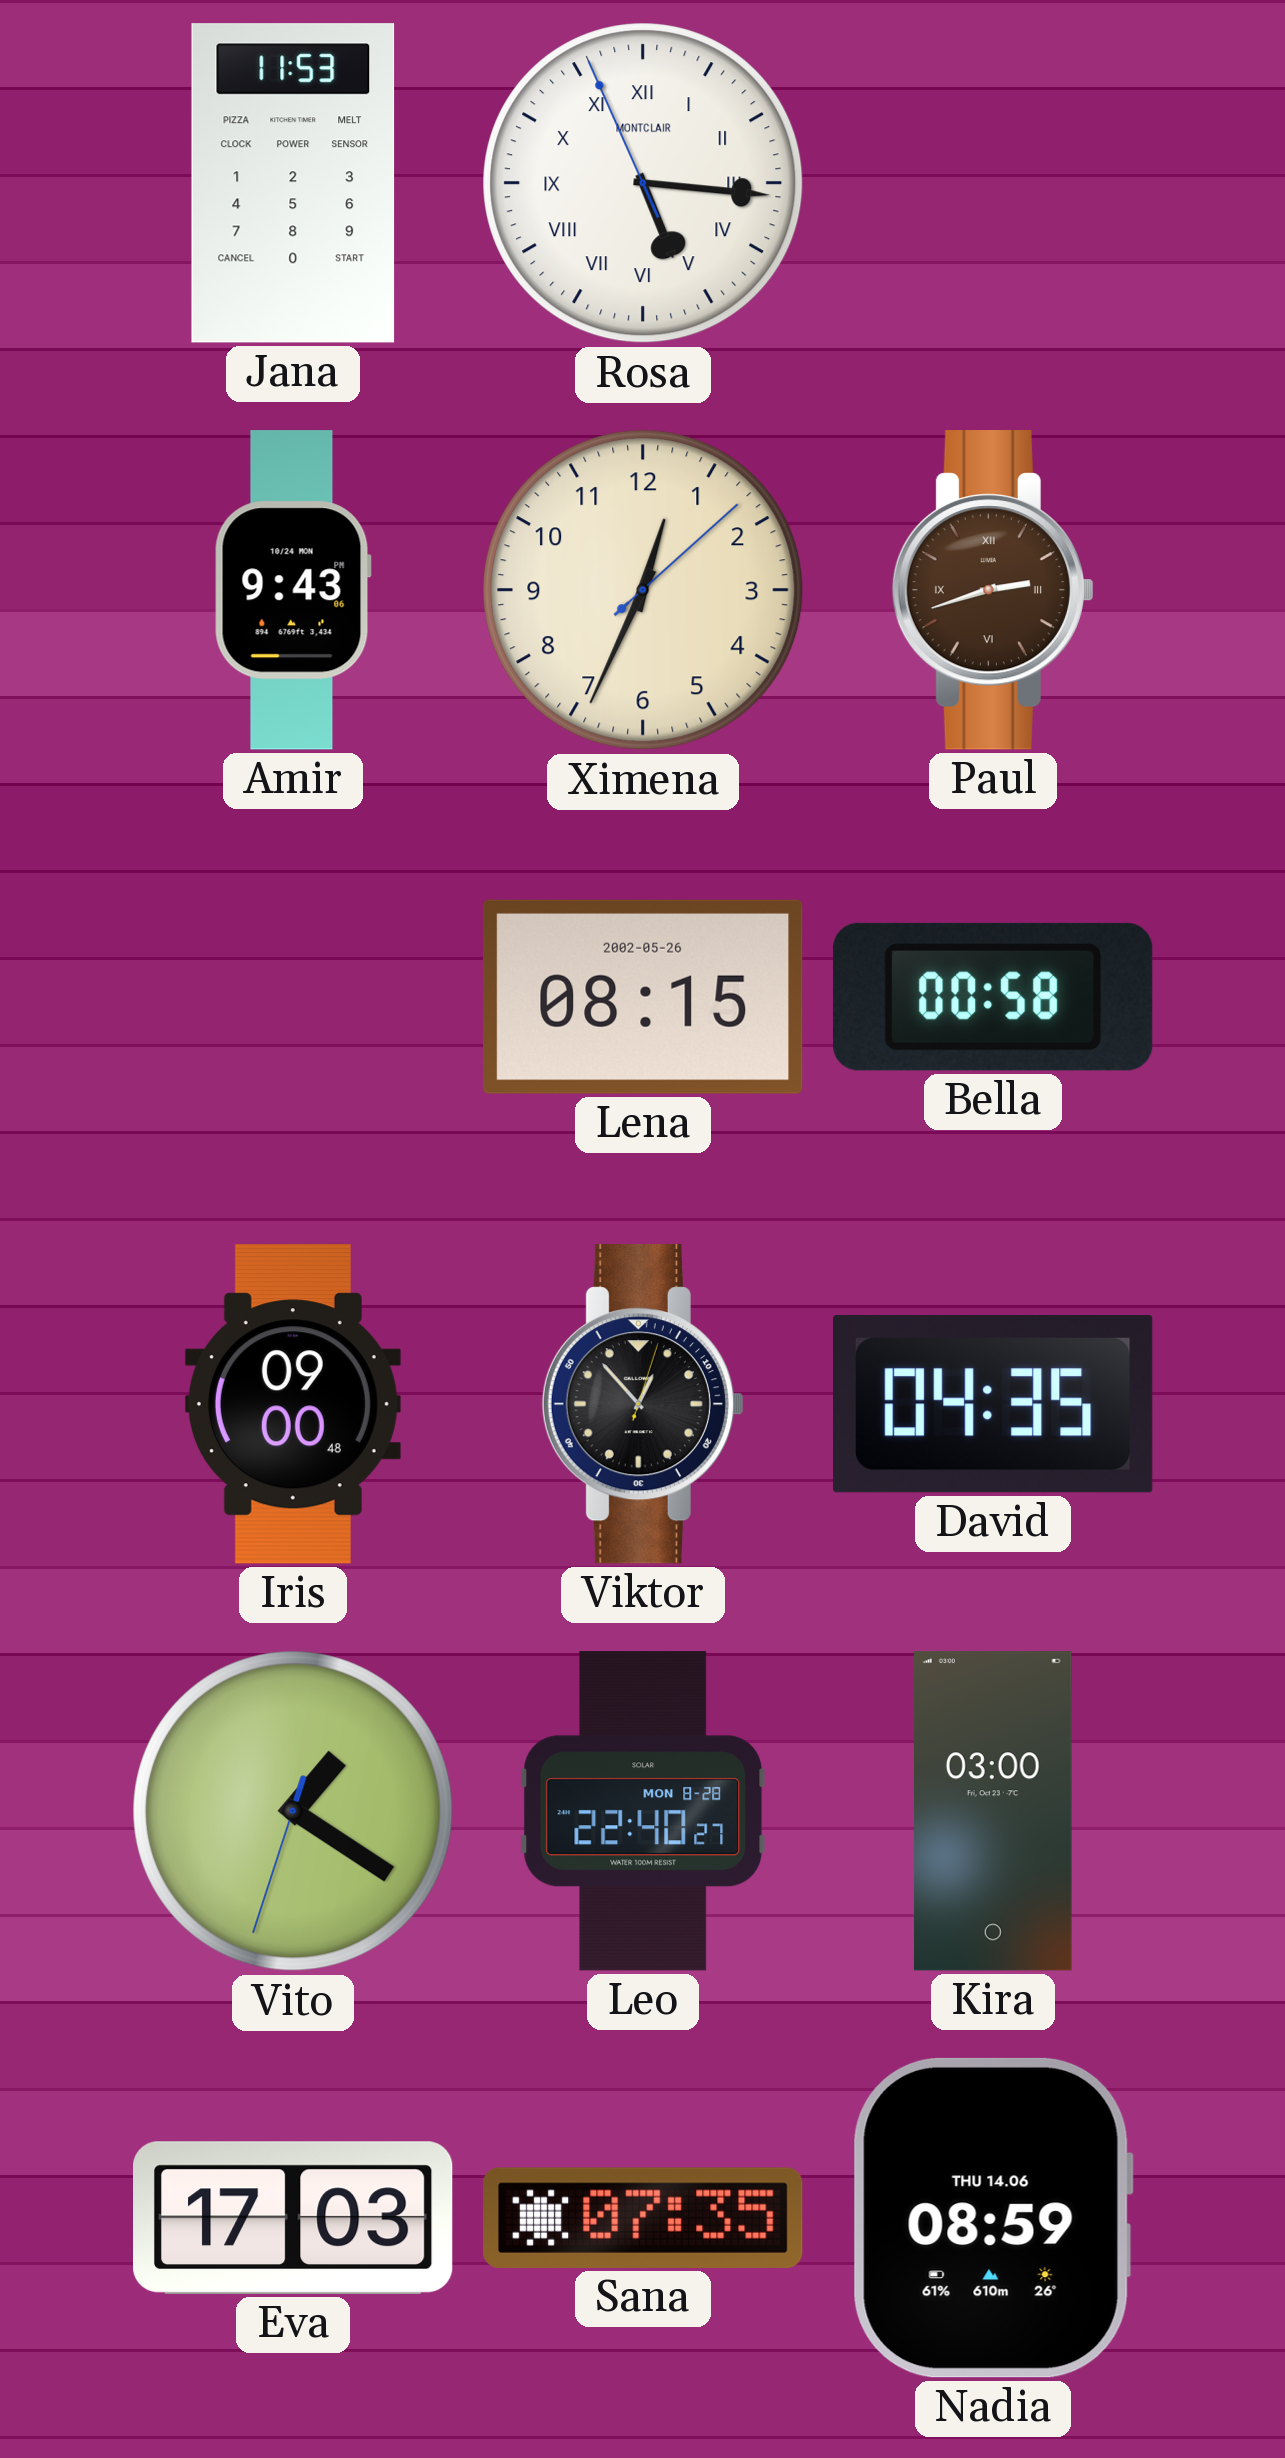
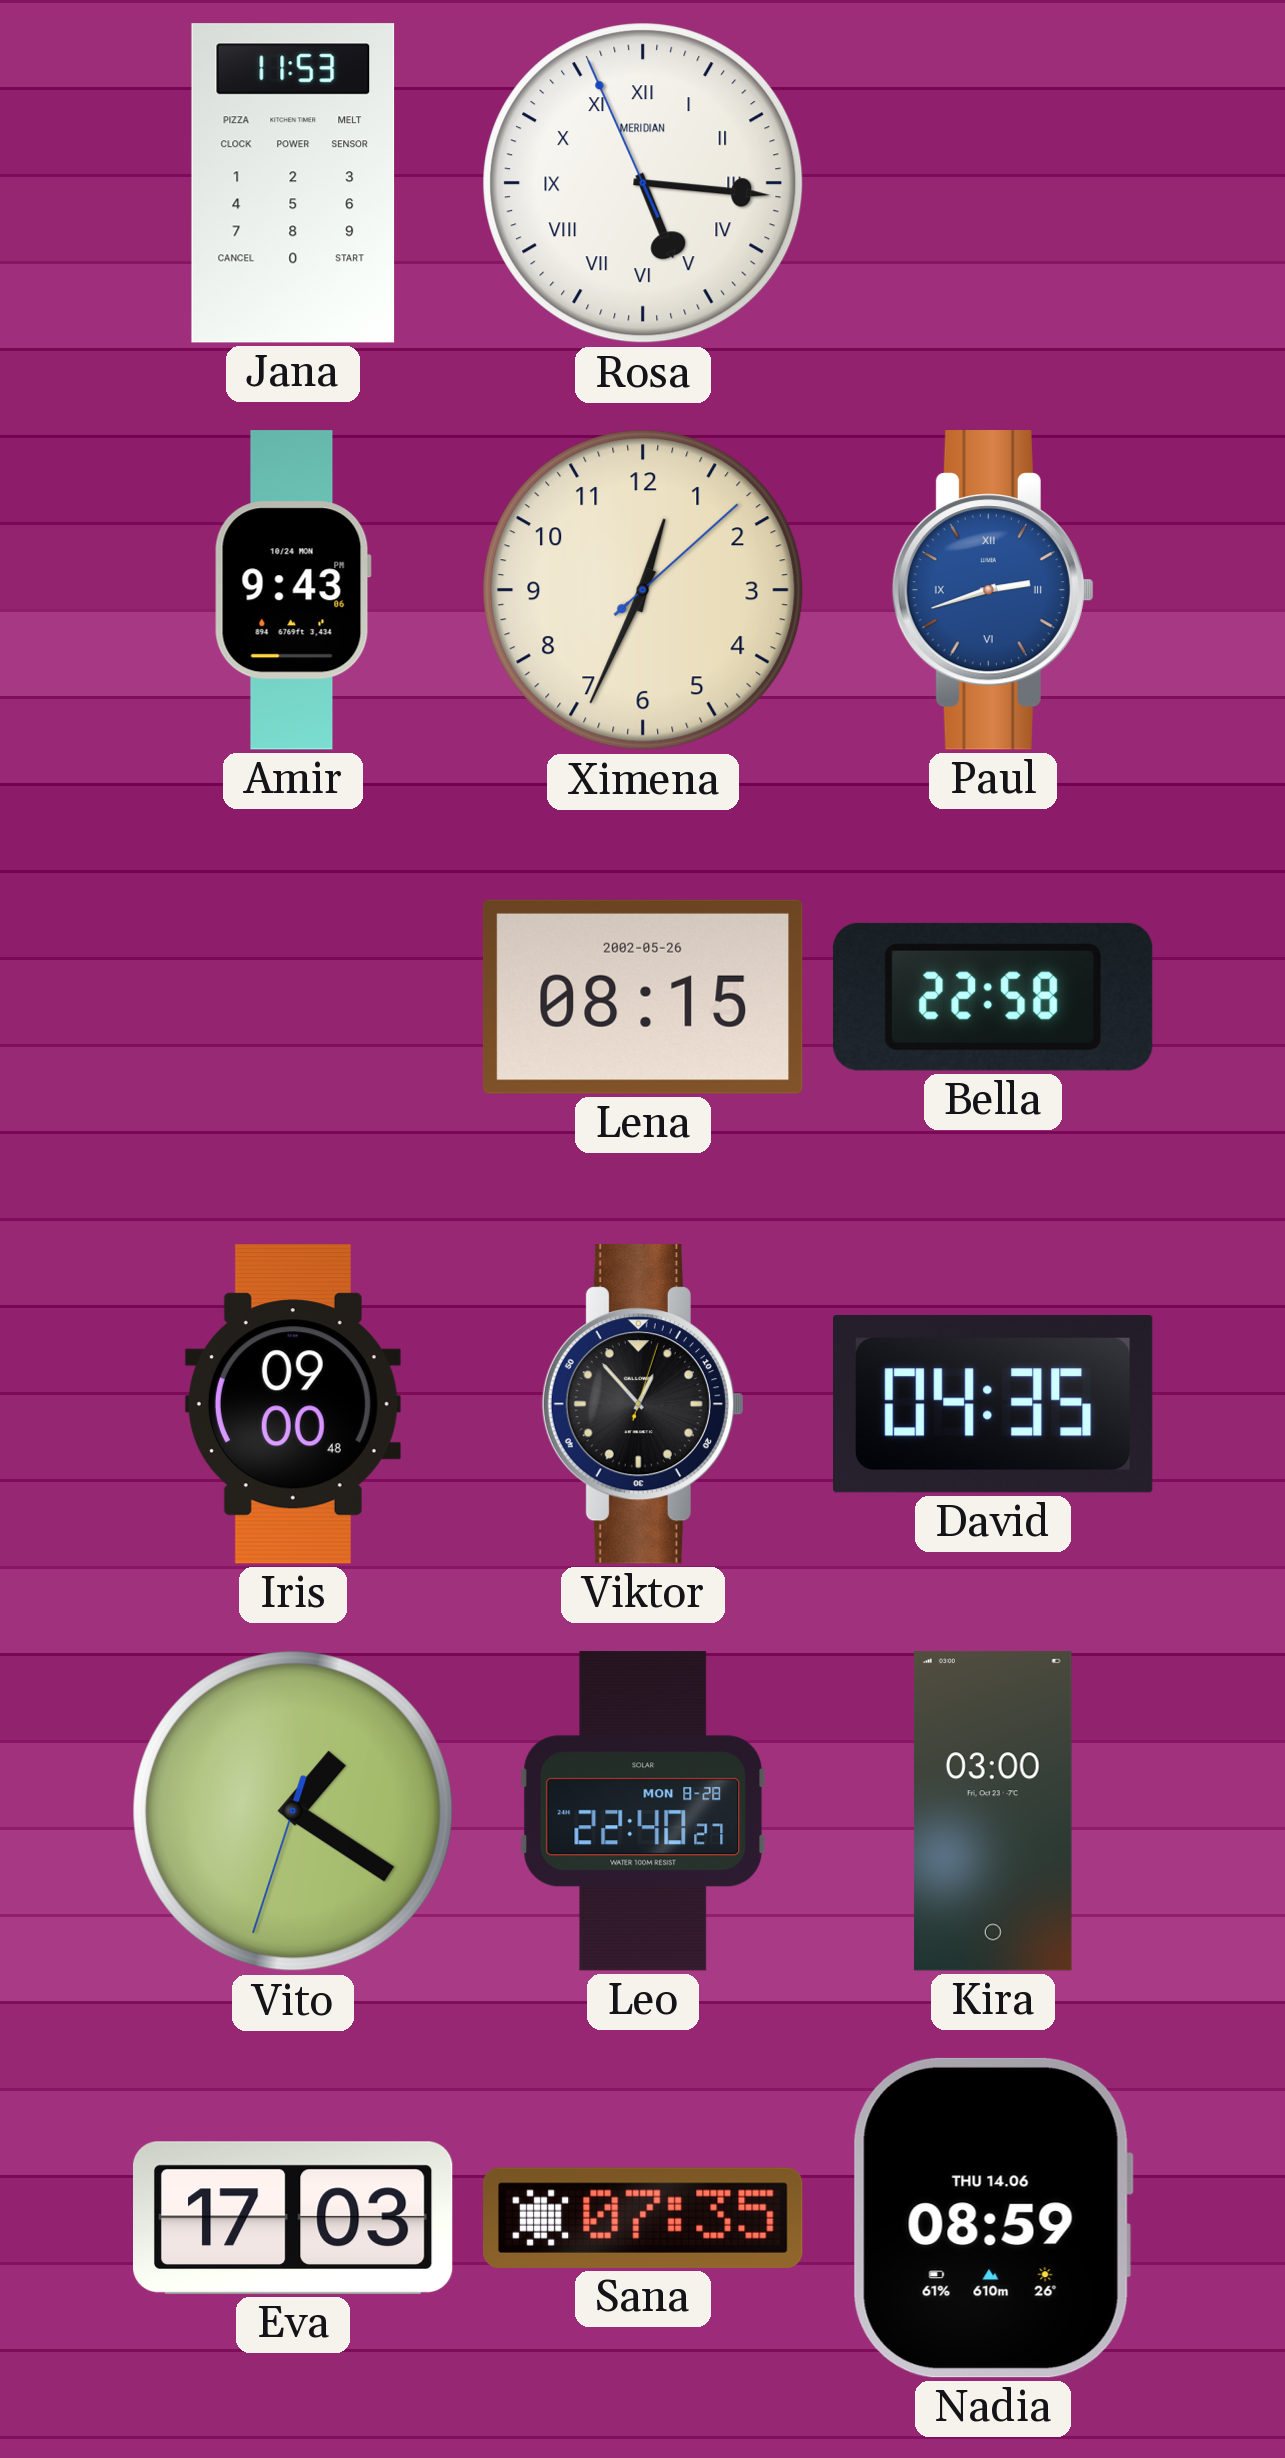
Rosa brand: MONTCLAIR -> MERIDIAN (643, 183)
Paul dial: brown -> blue (993, 590)
Bella: 00:58 -> 22:58 (993, 997)
